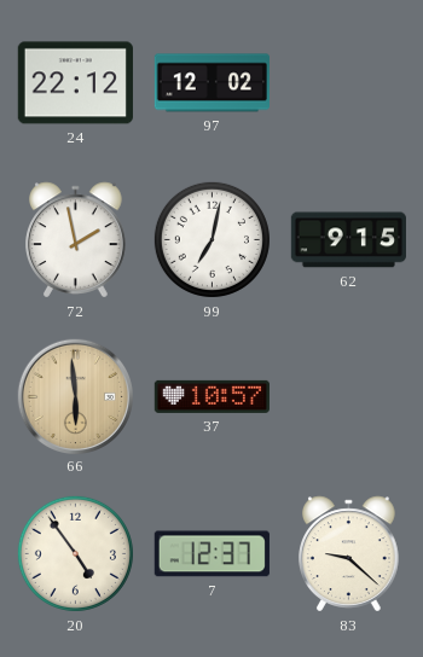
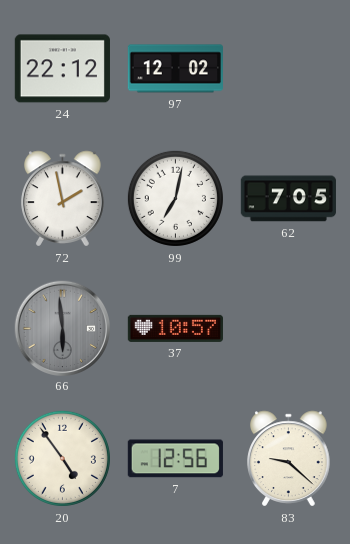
62: 9:15 -> 7:05 (288, 199)
66 dial: champagne -> grey (62, 328)
7: 12:37 -> 12:56 (175, 459)
